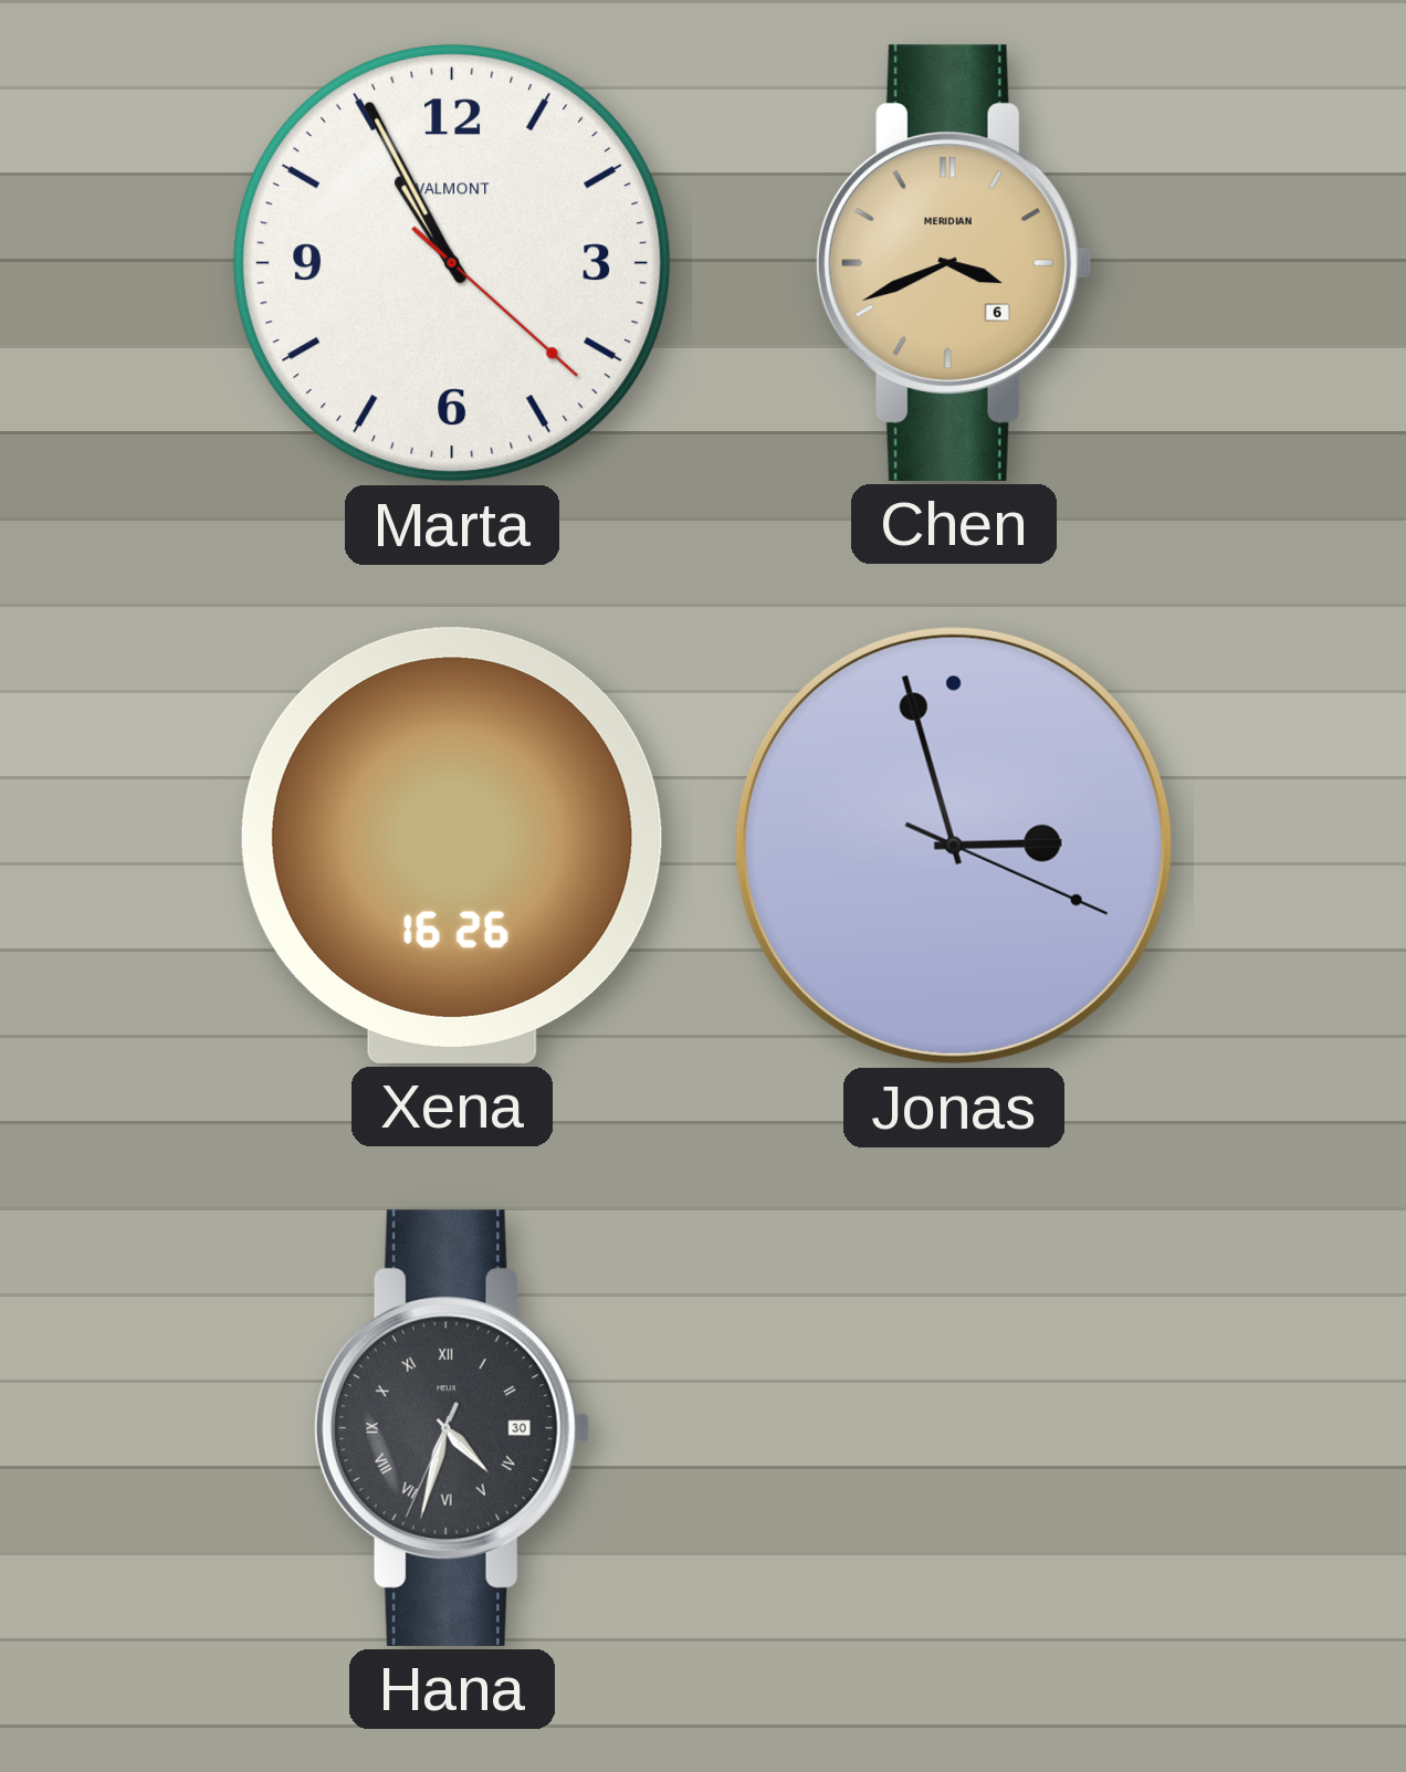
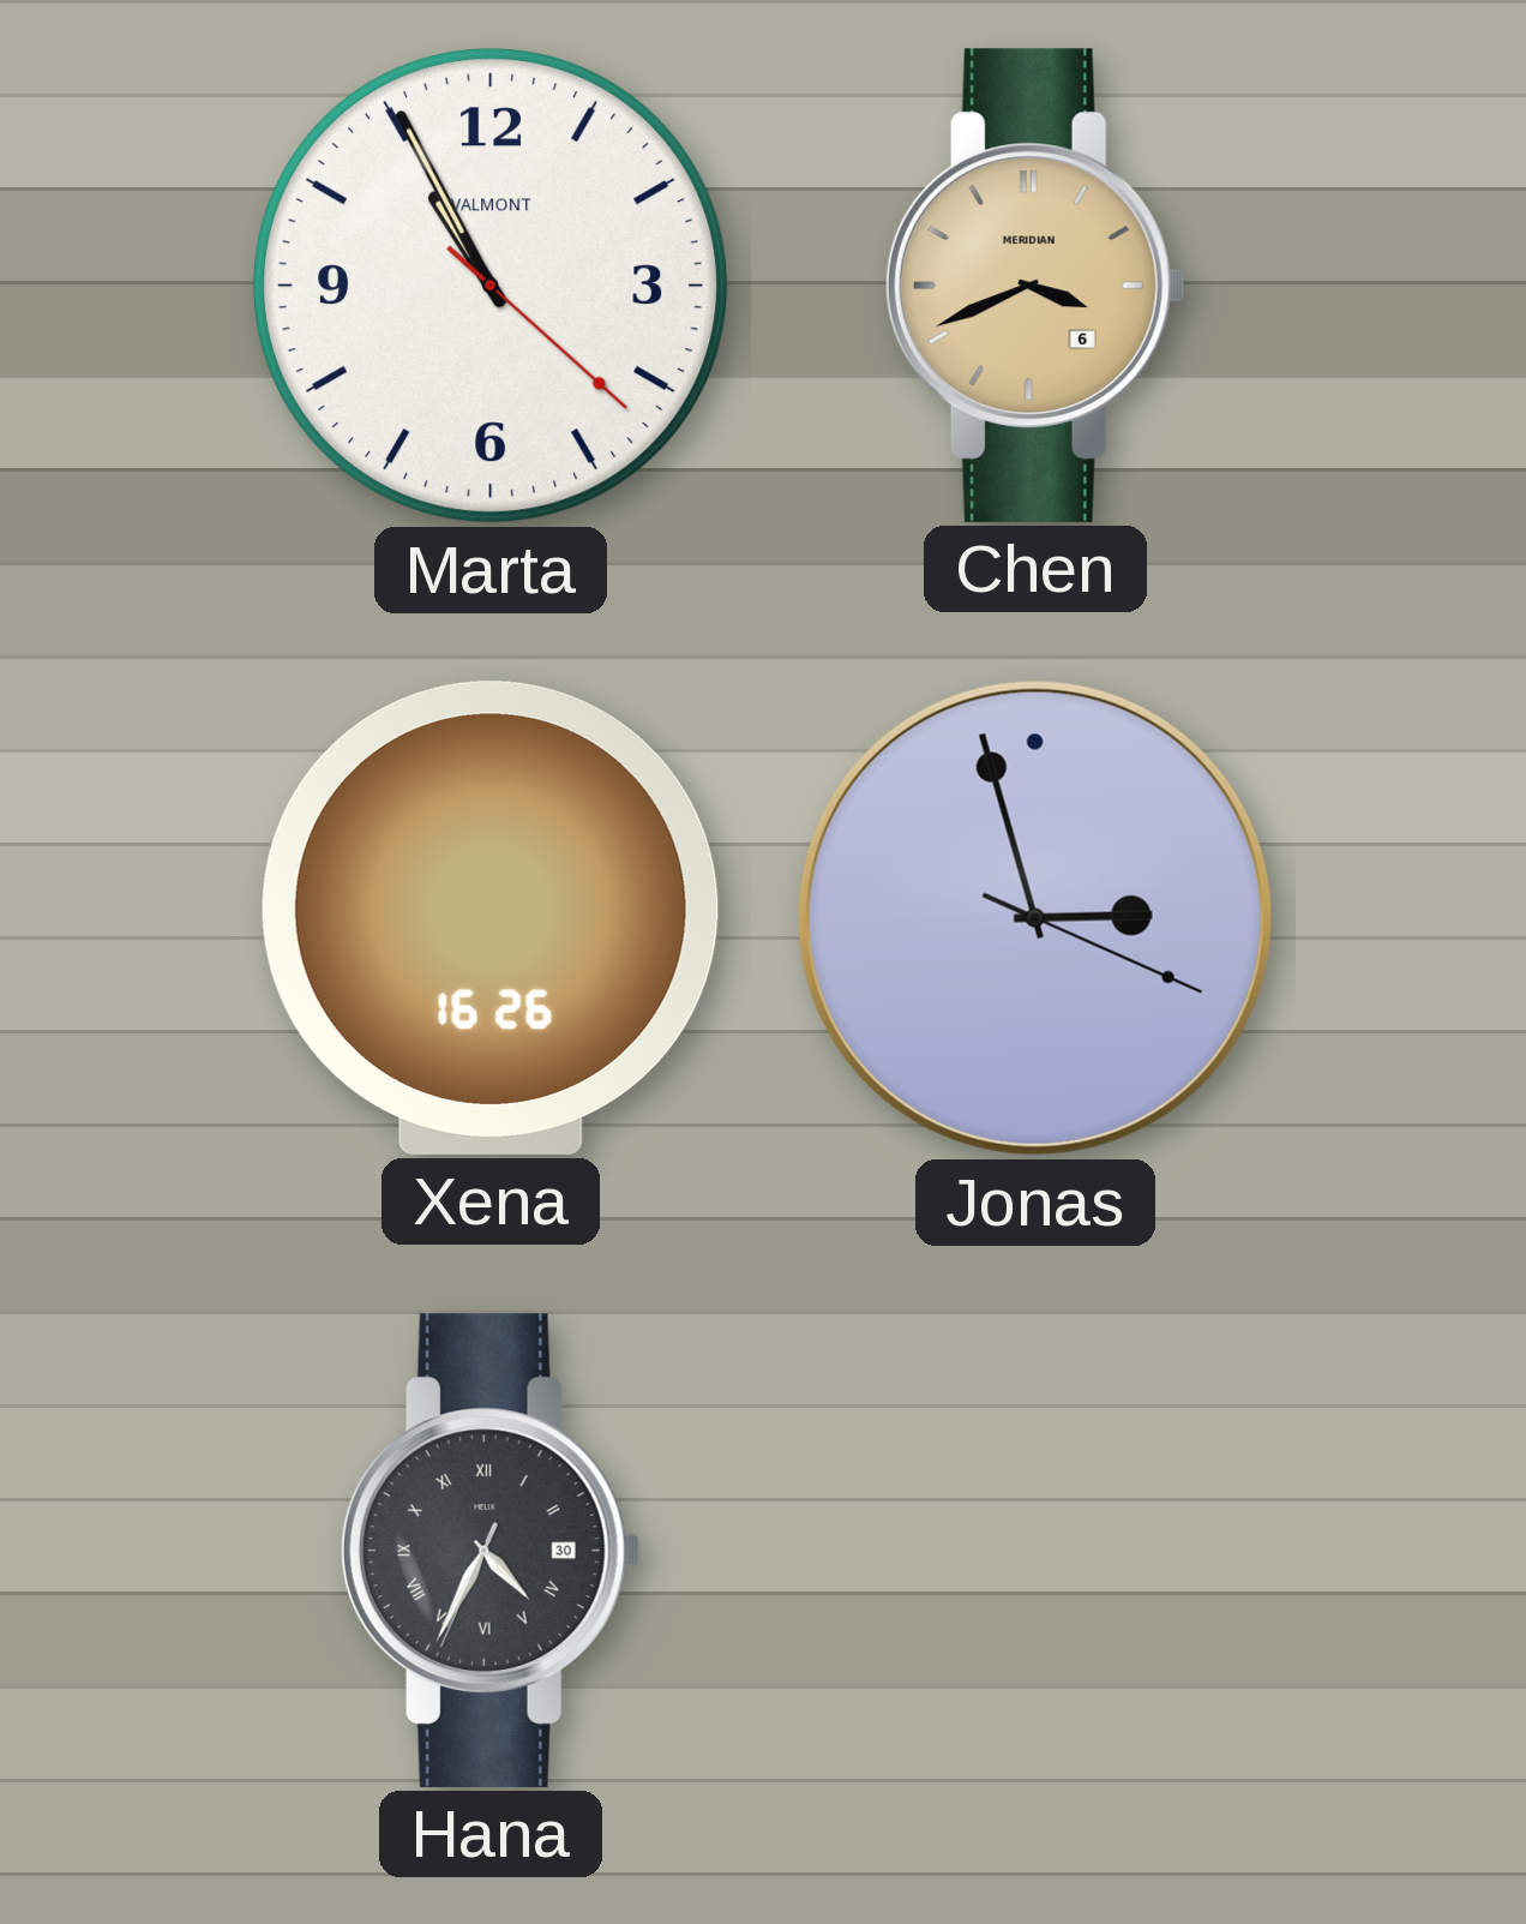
Hana: 4:32 -> 4:34 (491, 1551)
